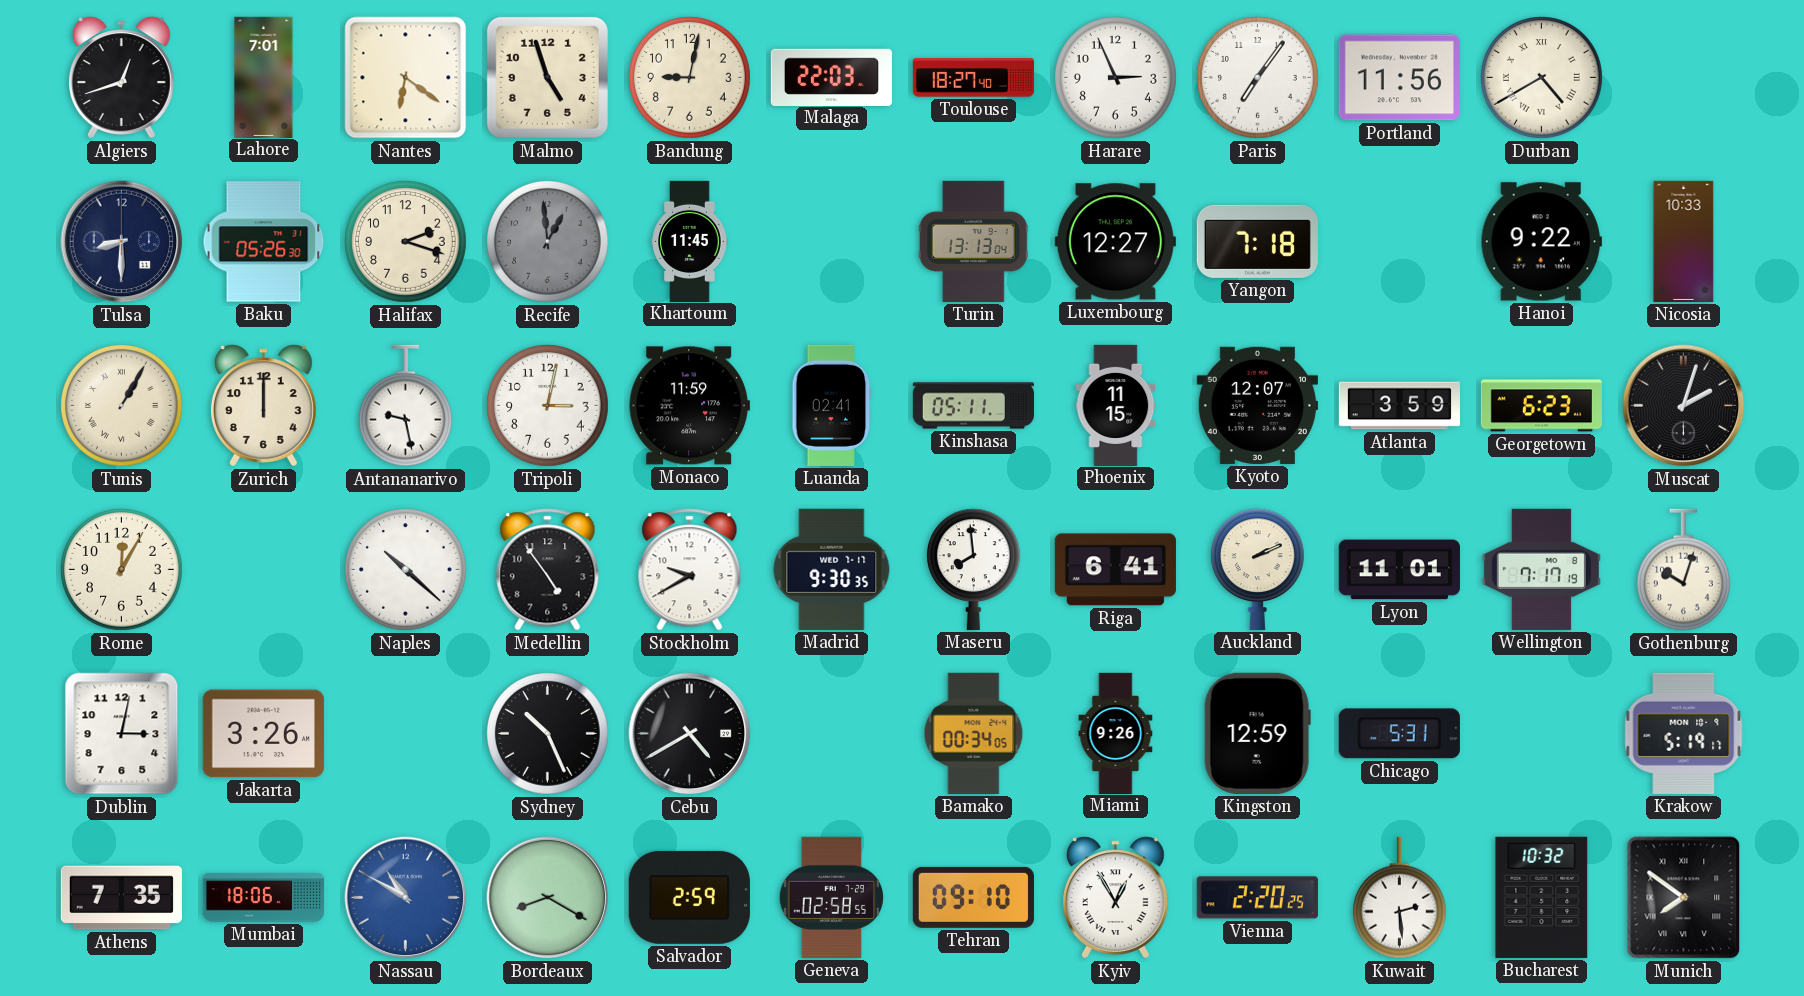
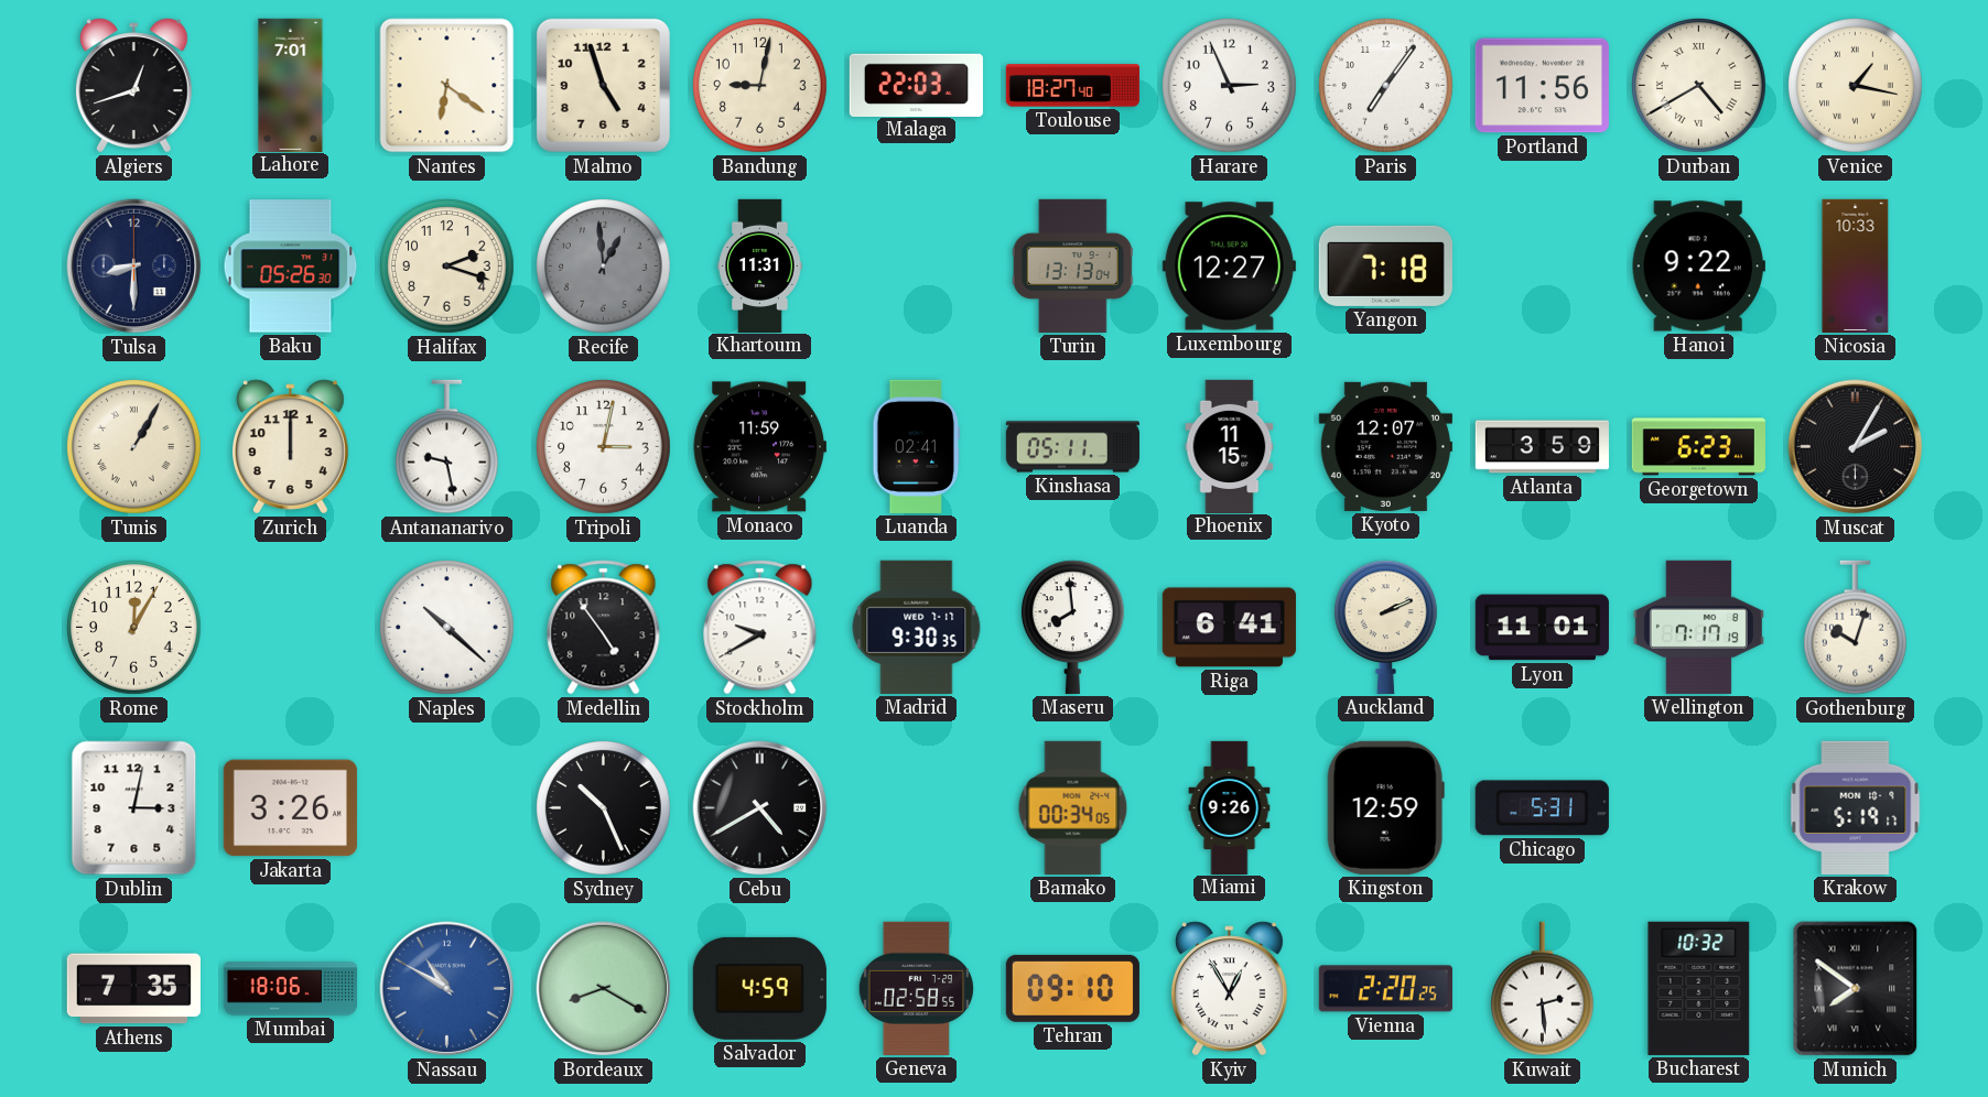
Venice: none -> 1:17 (1856, 86)
Khartoum: 11:45 -> 11:31 (760, 265)
Muscat: 2:03 -> 2:05 (1856, 447)
Salvador: 2:59 -> 4:59 (759, 988)
